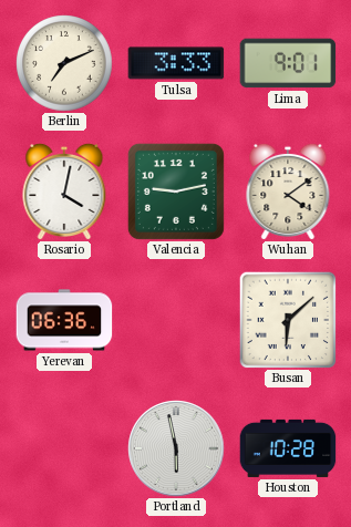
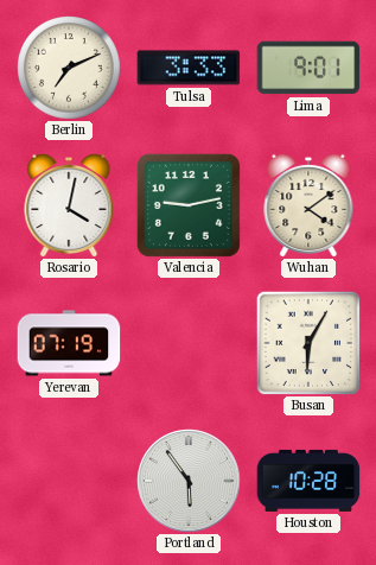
Yerevan: 06:36 -> 07:19 (69, 343)
Busan: 6:08 -> 6:05 (308, 343)
Portland: 5:58 -> 5:54 (189, 481)
